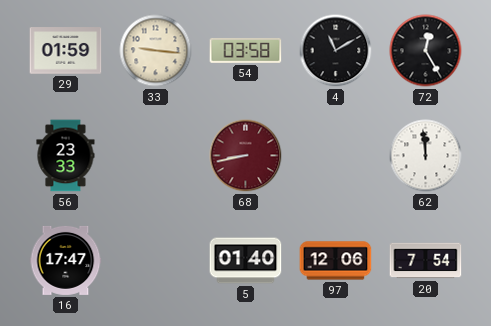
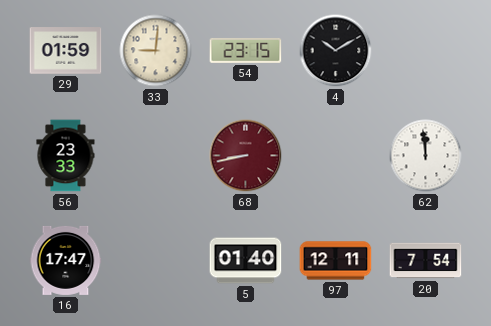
33: 9:16 -> 9:01 (156, 51)
54: 03:58 -> 23:15 (246, 51)
4: 11:10 -> 10:10 (336, 51)
72: 12:25 -> none (426, 51)
97: 12:06 -> 12:11 (336, 261)
